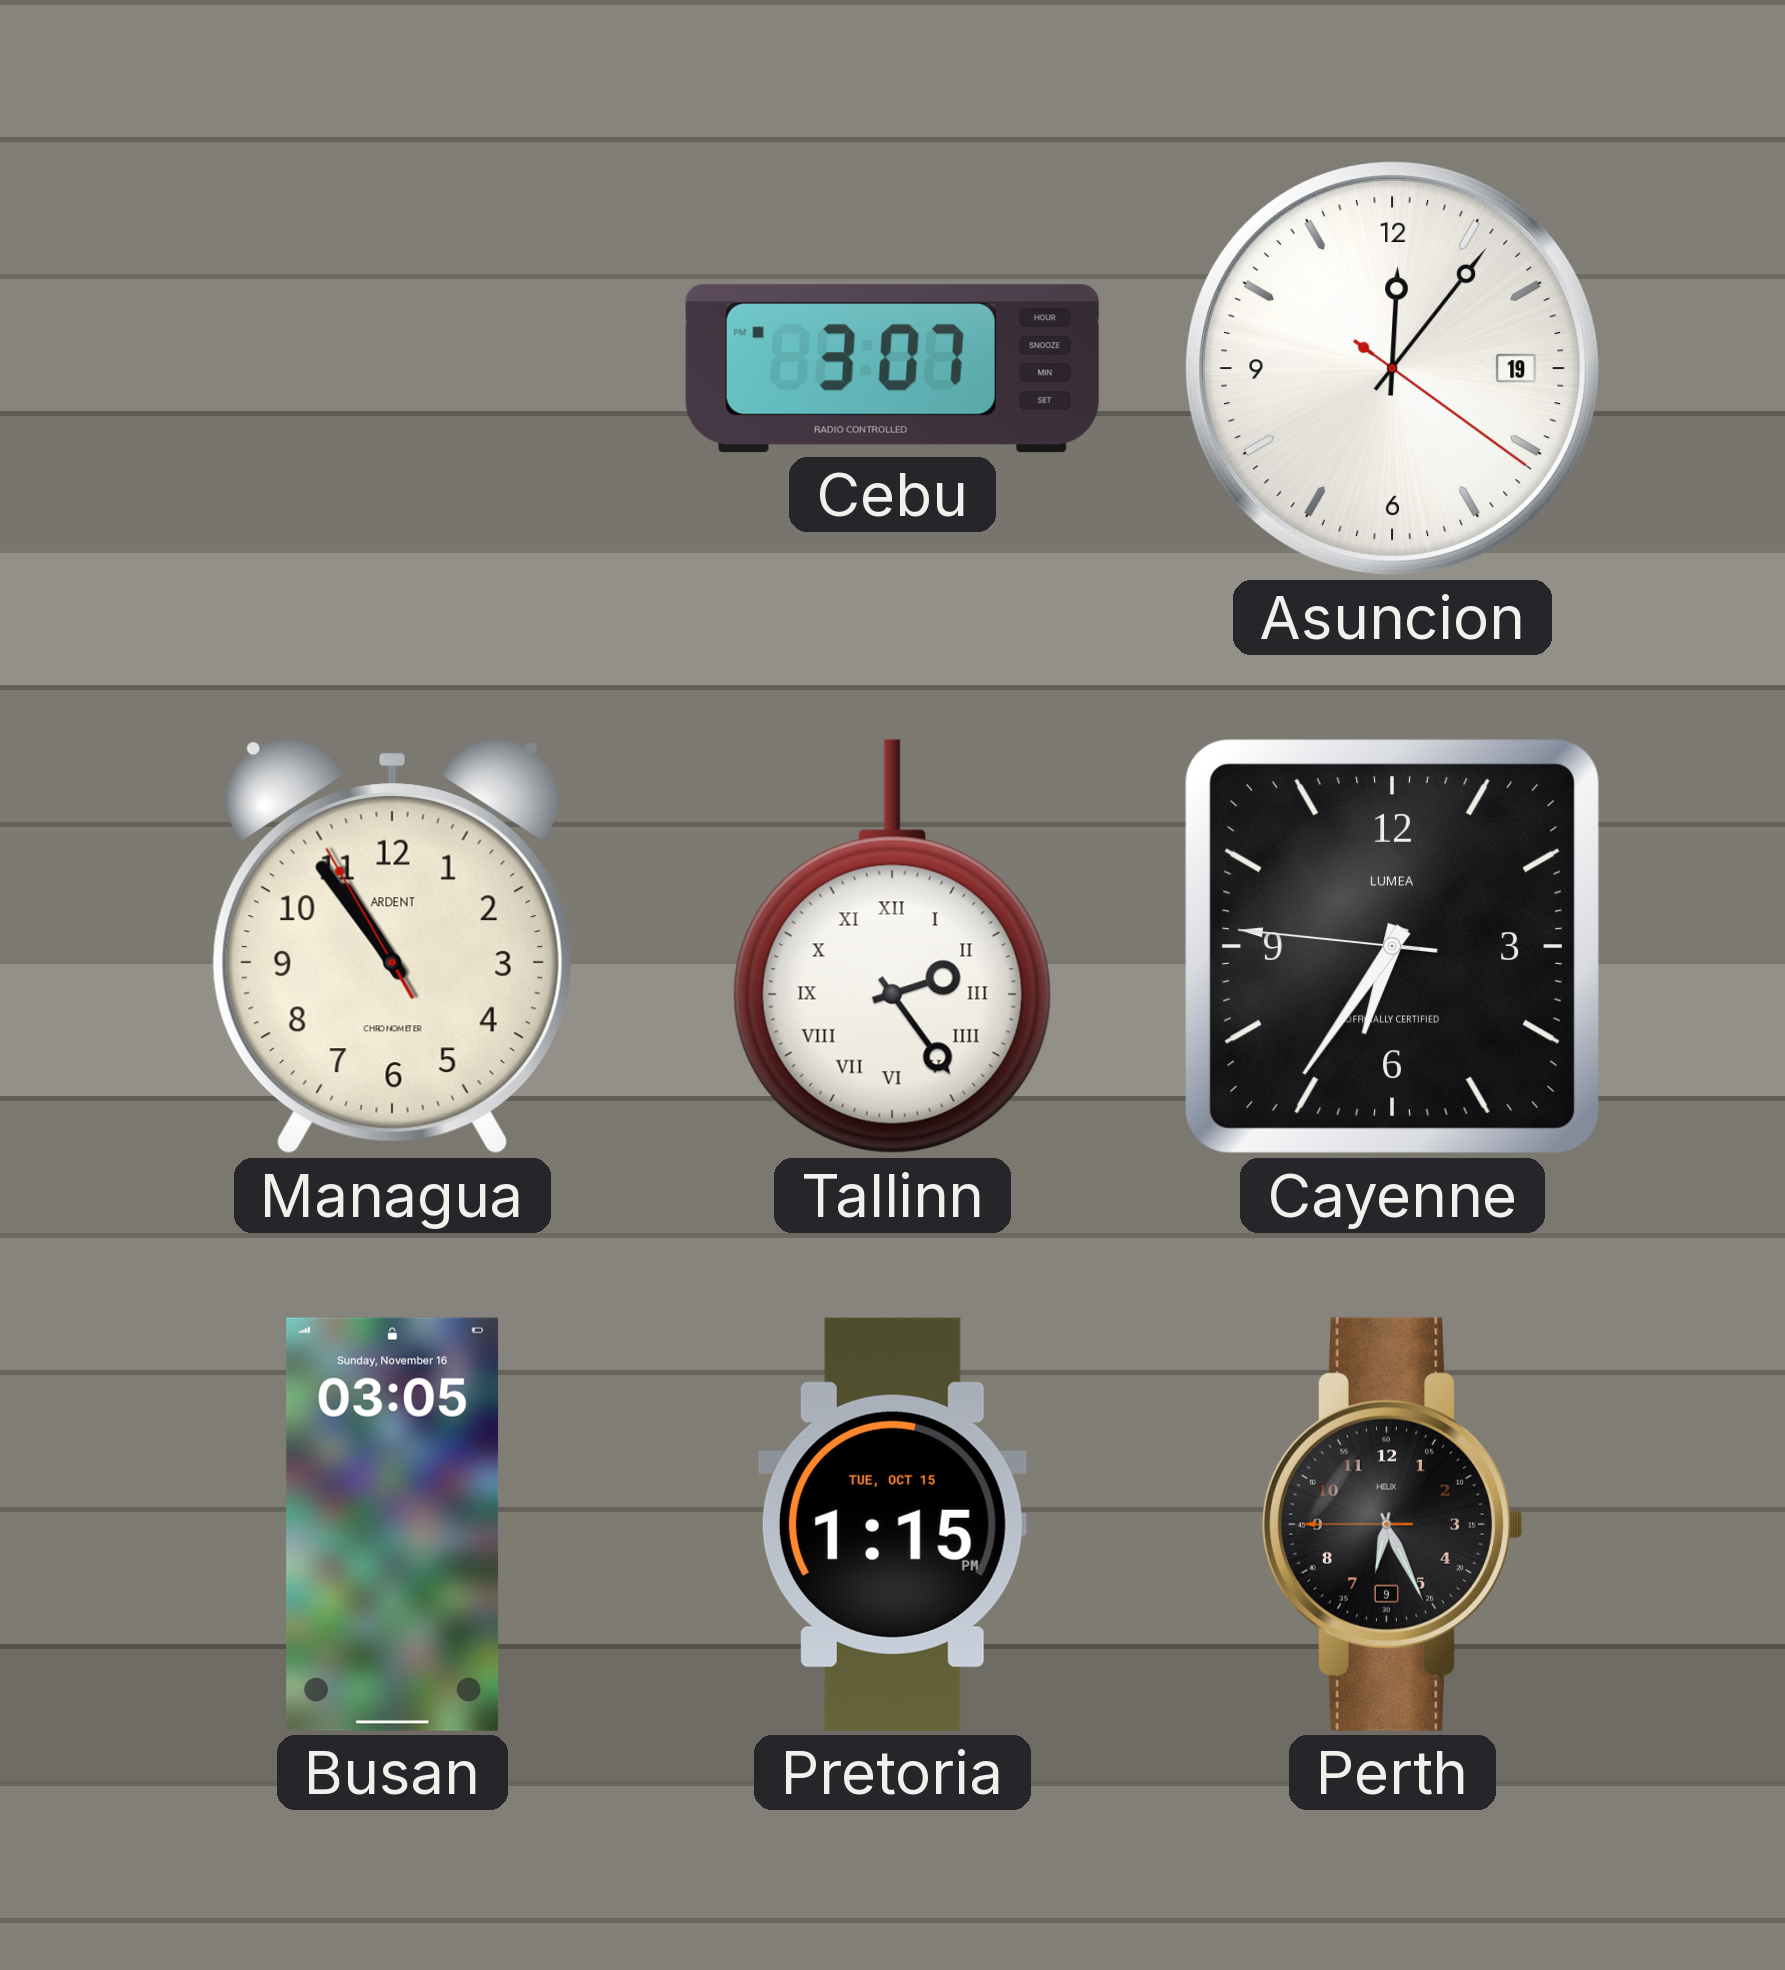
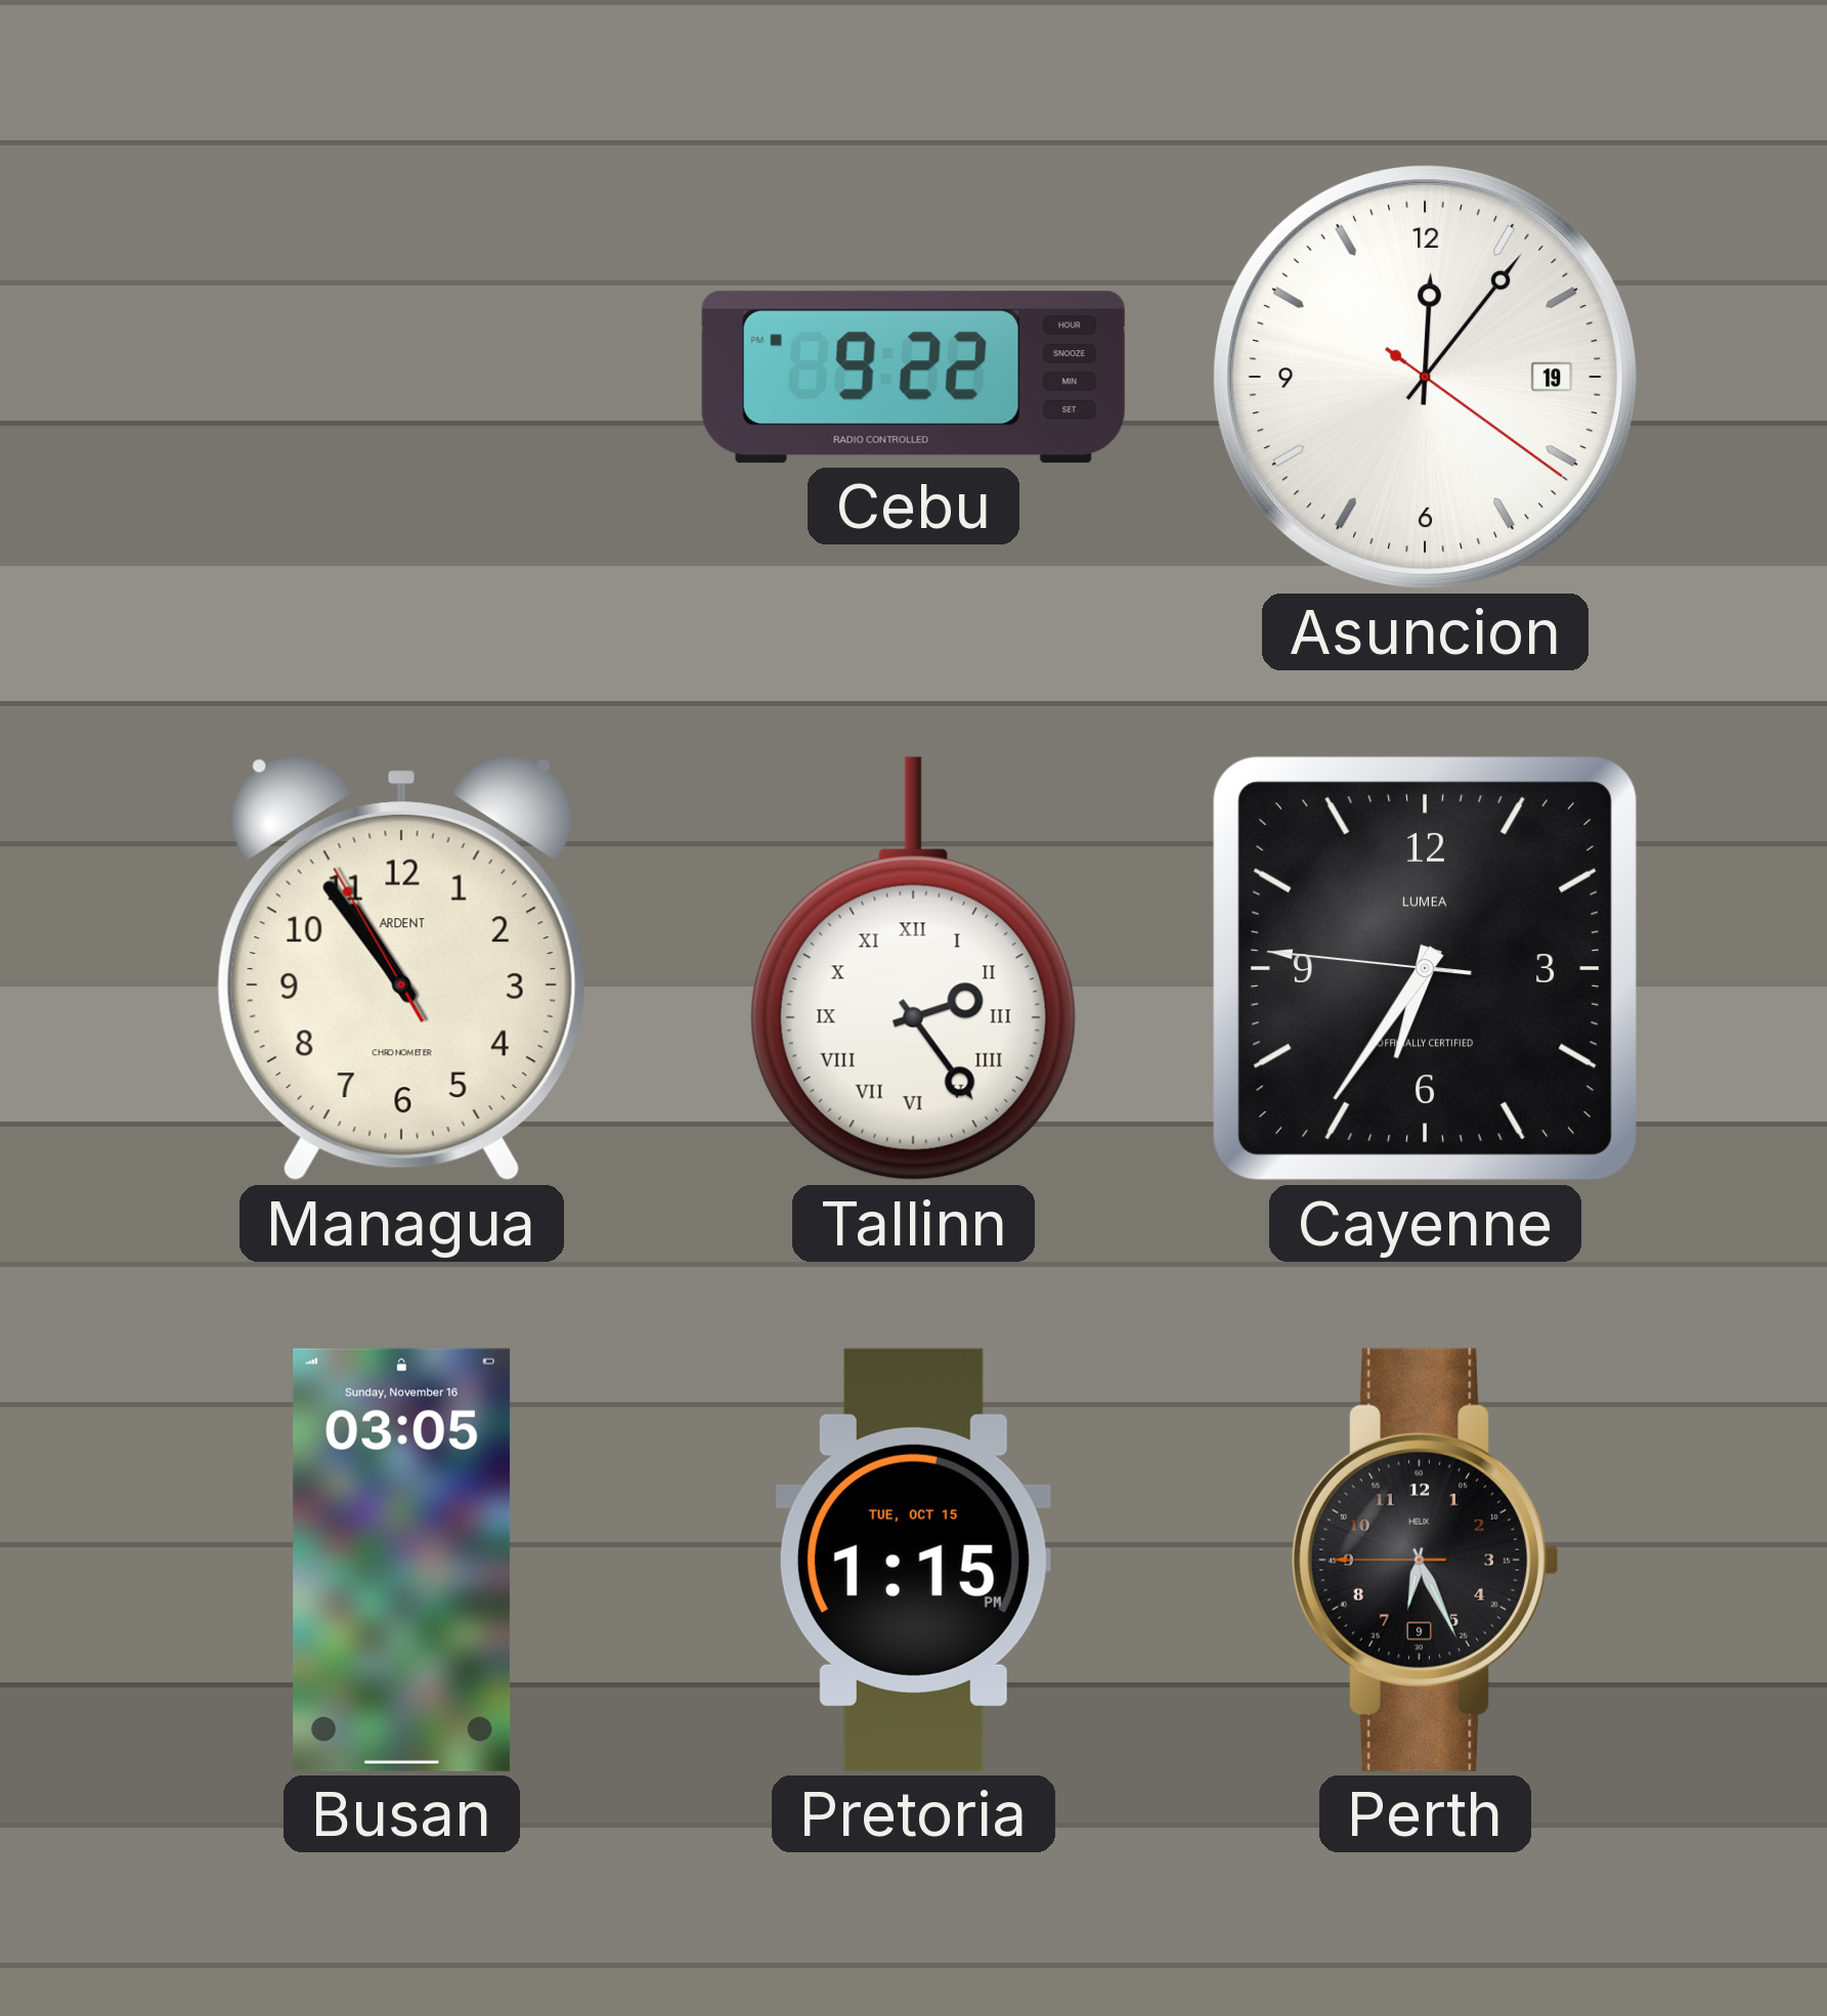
Cebu: 3:07 -> 9:22 (913, 378)
